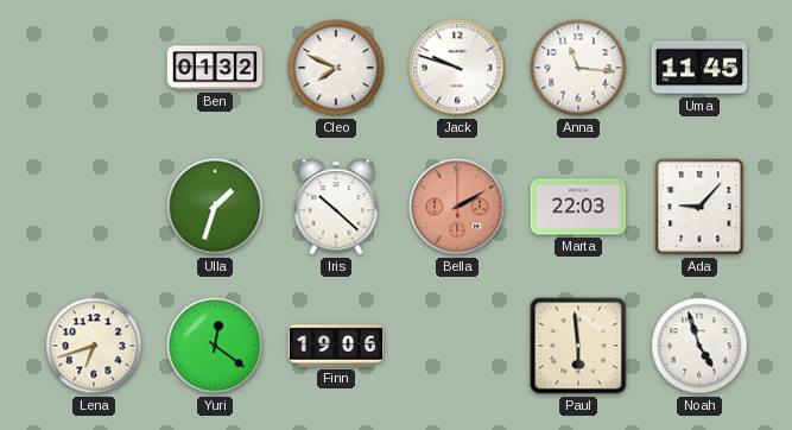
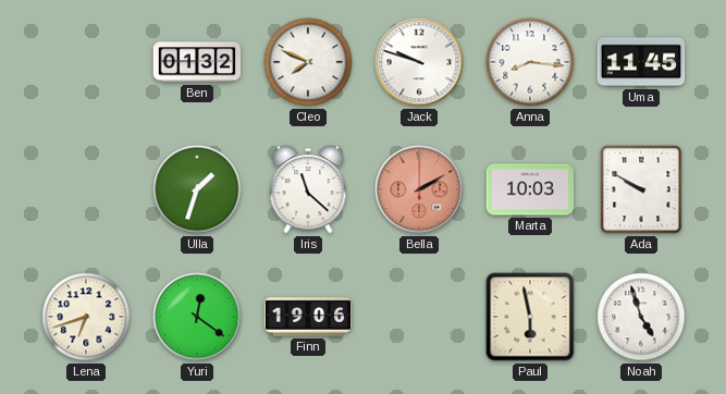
Anna: 11:16 -> 8:16 (530, 62)
Iris: 10:22 -> 11:22 (308, 189)
Marta: 22:03 -> 10:03 (530, 189)
Ada: 9:07 -> 9:50 (641, 189)
Paul: 5:59 -> 5:58 (530, 317)
